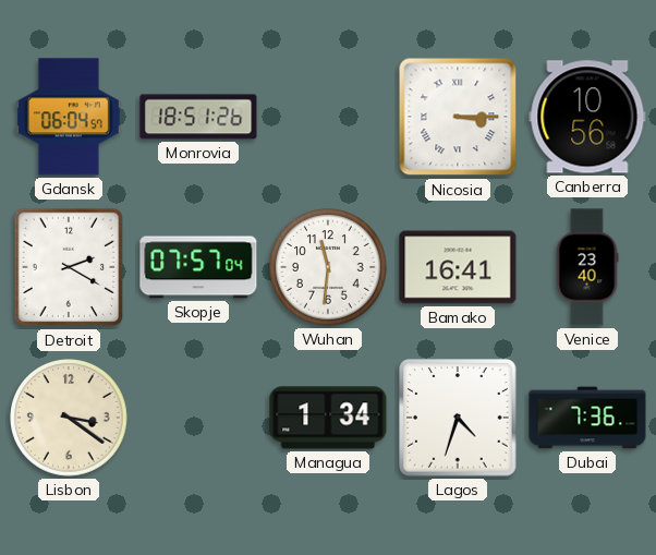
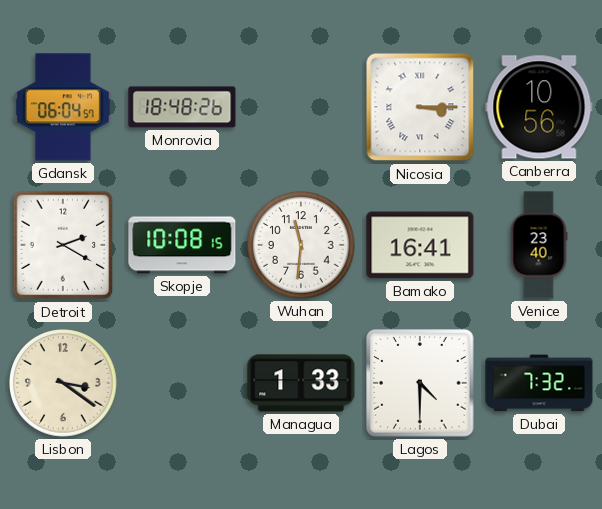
Monrovia: 18:51 -> 18:48 (182, 107)
Skopje: 07:57 -> 10:08 (182, 245)
Managua: 1:34 -> 1:33 (301, 383)
Lagos: 4:33 -> 4:30 (420, 383)
Dubai: 7:36 -> 7:32 (539, 383)
